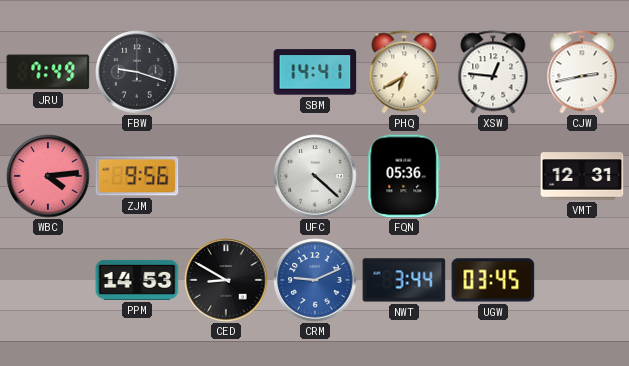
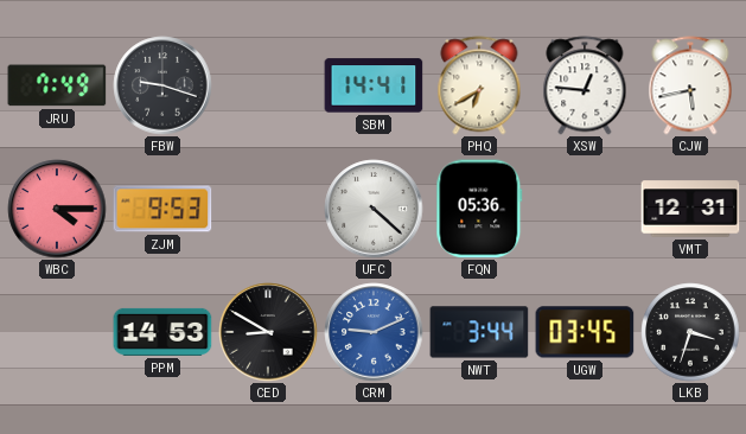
CJW: 2:43 -> 5:43 (690, 85)
WBC: 4:14 -> 4:15 (57, 209)
ZJM: 9:56 -> 9:53 (162, 209)
LKB: none -> 3:33 (690, 332)
